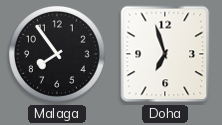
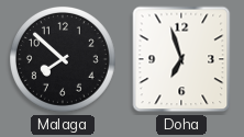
Malaga: 7:54 -> 7:52 (63, 59)
